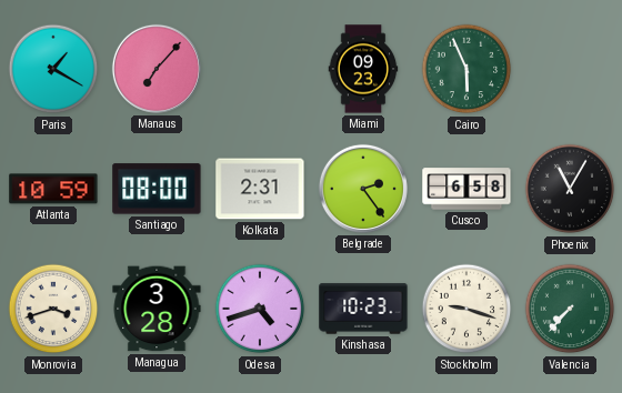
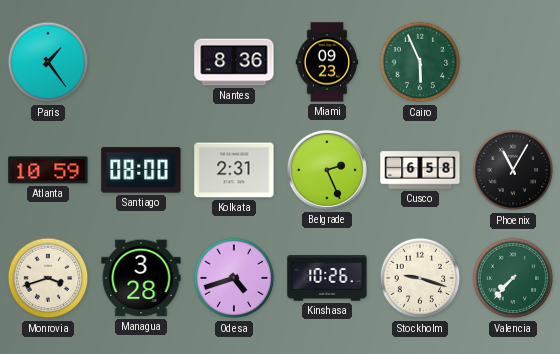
Paris: 1:20 -> 1:24 (48, 62)
Manaus: 7:07 -> none (157, 69)
Nantes: none -> 8:36 (234, 62)
Belgrade: 2:24 -> 2:26 (327, 170)
Kinshasa: 10:23 -> 10:26 (327, 278)
